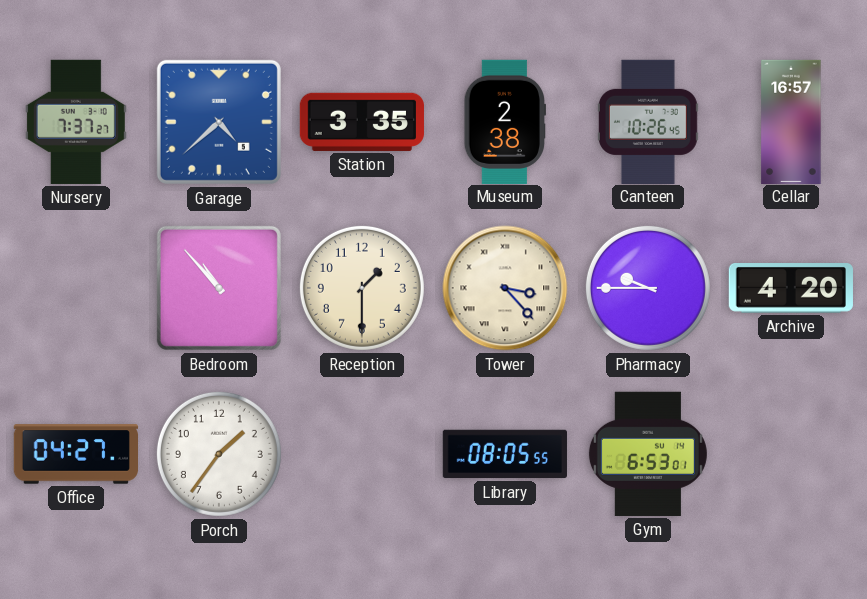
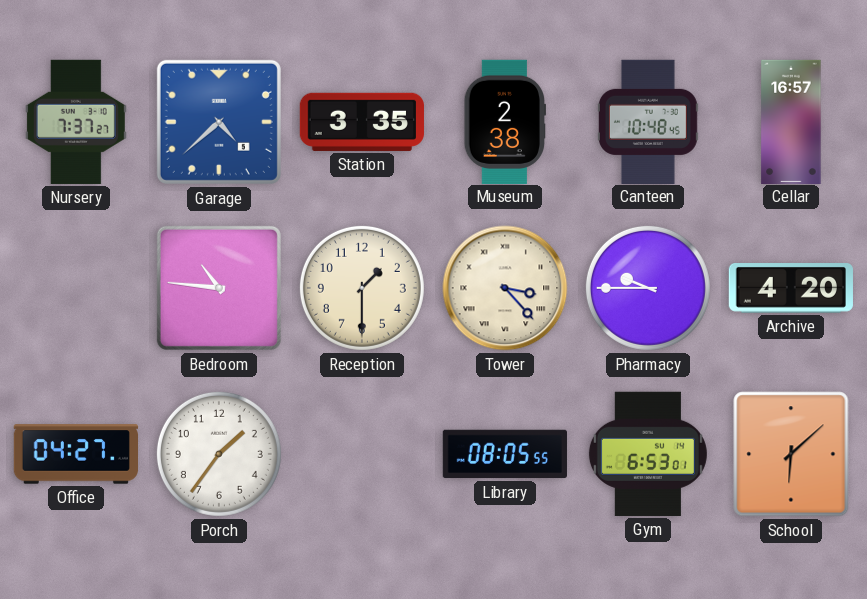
Canteen: 10:26 -> 10:48 (648, 121)
Bedroom: 10:53 -> 10:46 (219, 288)
School: none -> 6:08 (791, 454)
